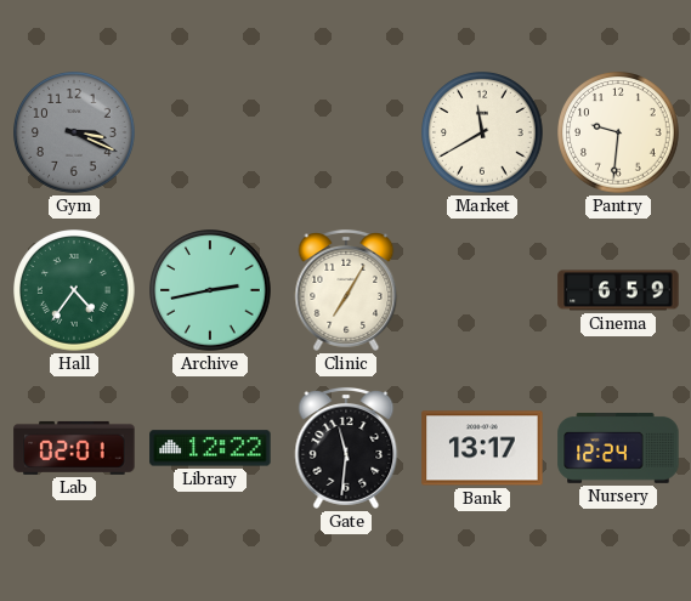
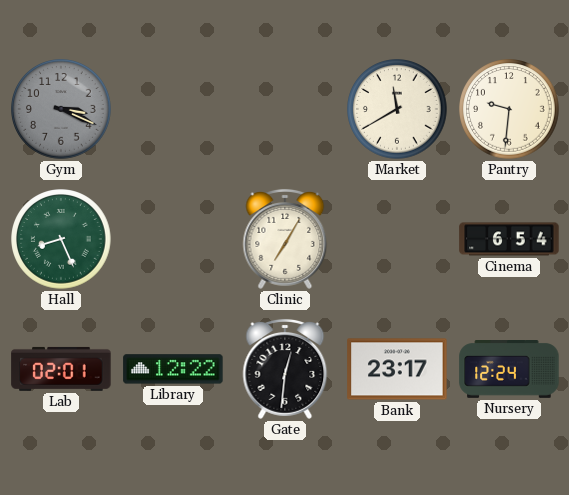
Hall: 4:36 -> 8:26 (61, 239)
Archive: 2:43 -> none (210, 290)
Cinema: 6:59 -> 6:54 (509, 239)
Gate: 11:31 -> 12:31 (285, 369)
Bank: 13:17 -> 23:17 (397, 369)
